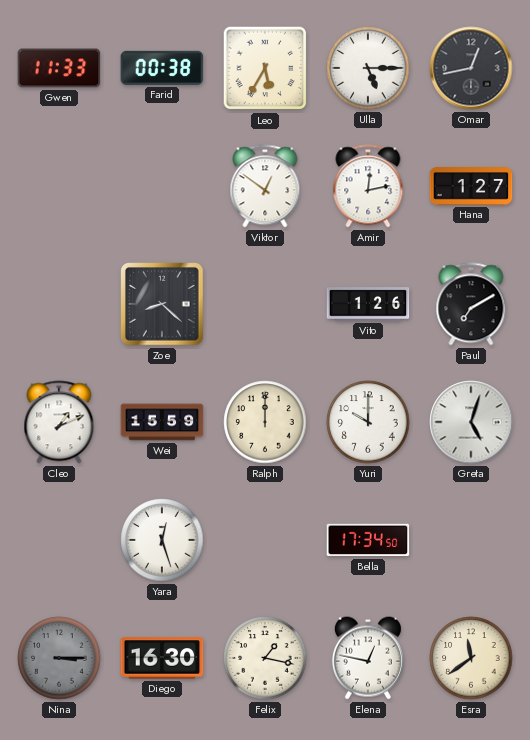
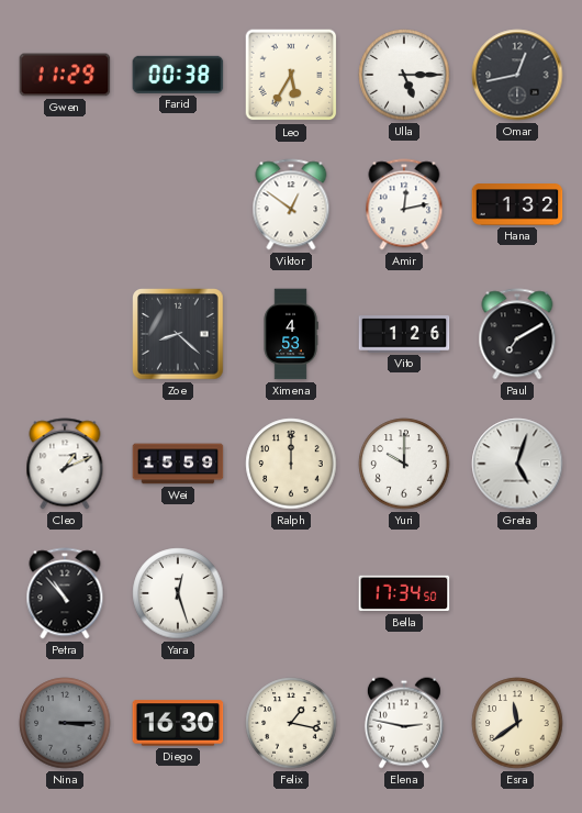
Gwen: 11:33 -> 11:29 (65, 75)
Hana: 1:27 -> 1:32 (517, 204)
Ximena: none -> 4:53 (291, 334)
Petra: none -> 10:53 (65, 593)
Elena: 12:47 -> 2:47 (404, 723)
